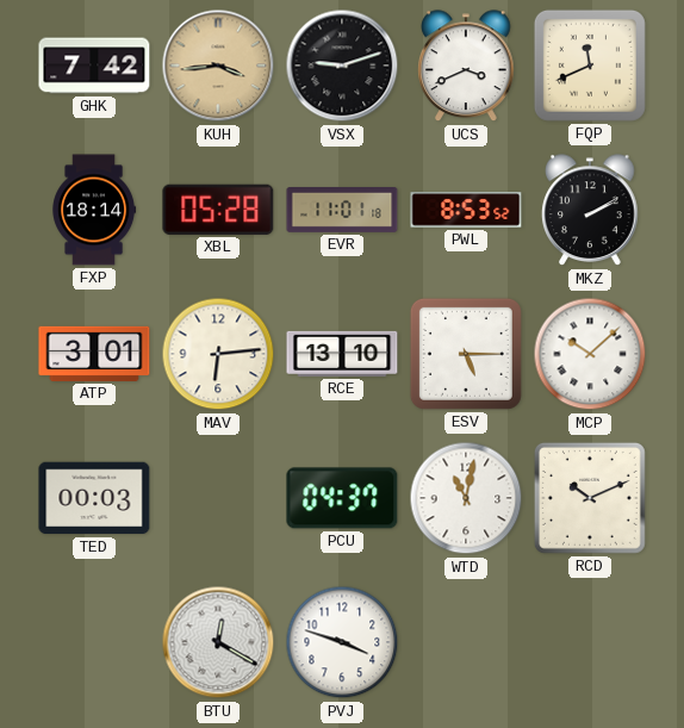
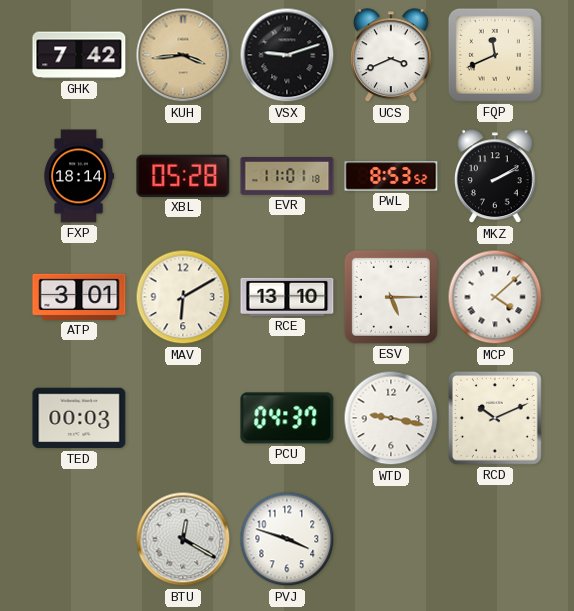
MAV: 6:14 -> 6:10 (183, 297)
MCP: 10:08 -> 4:08 (495, 297)
WTD: 11:02 -> 9:17 (391, 418)
